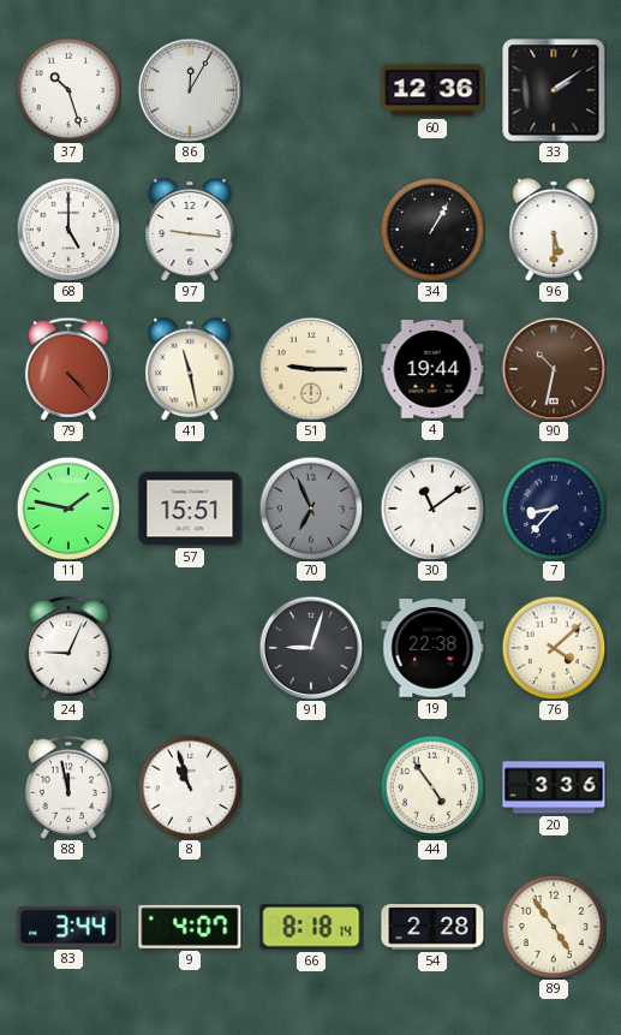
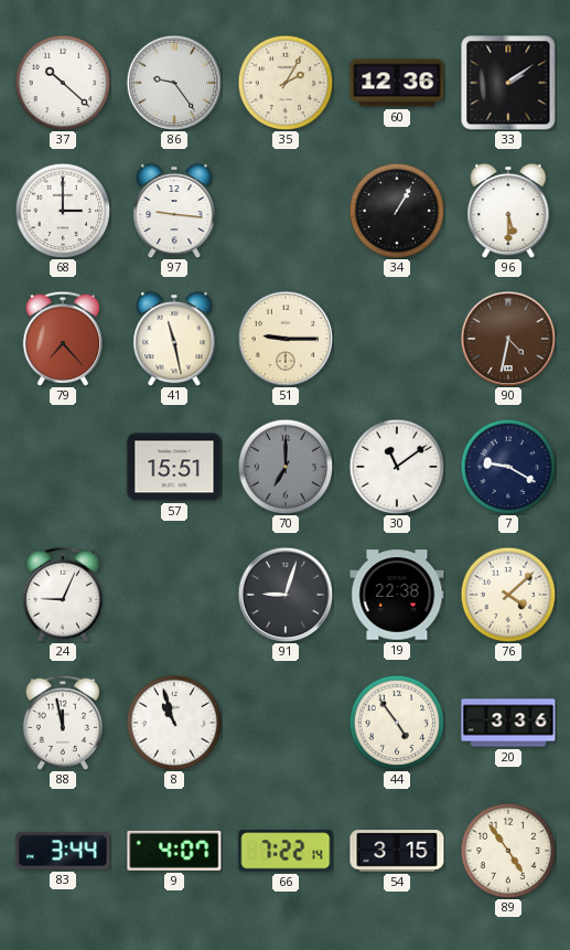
37: 10:27 -> 10:22 (63, 83)
86: 12:05 -> 9:24 (174, 83)
35: none -> 2:05 (286, 83)
68: 5:00 -> 3:00 (63, 211)
79: 4:23 -> 7:23 (62, 339)
4: 19:44 -> none (432, 369)
90: 10:32 -> 4:32 (508, 339)
11: 1:47 -> none (68, 508)
70: 6:56 -> 7:00 (286, 467)
7: 8:37 -> 9:20 (508, 467)
66: 8:18 -> 7:22 (286, 851)
54: 2:28 -> 3:15 (397, 851)
